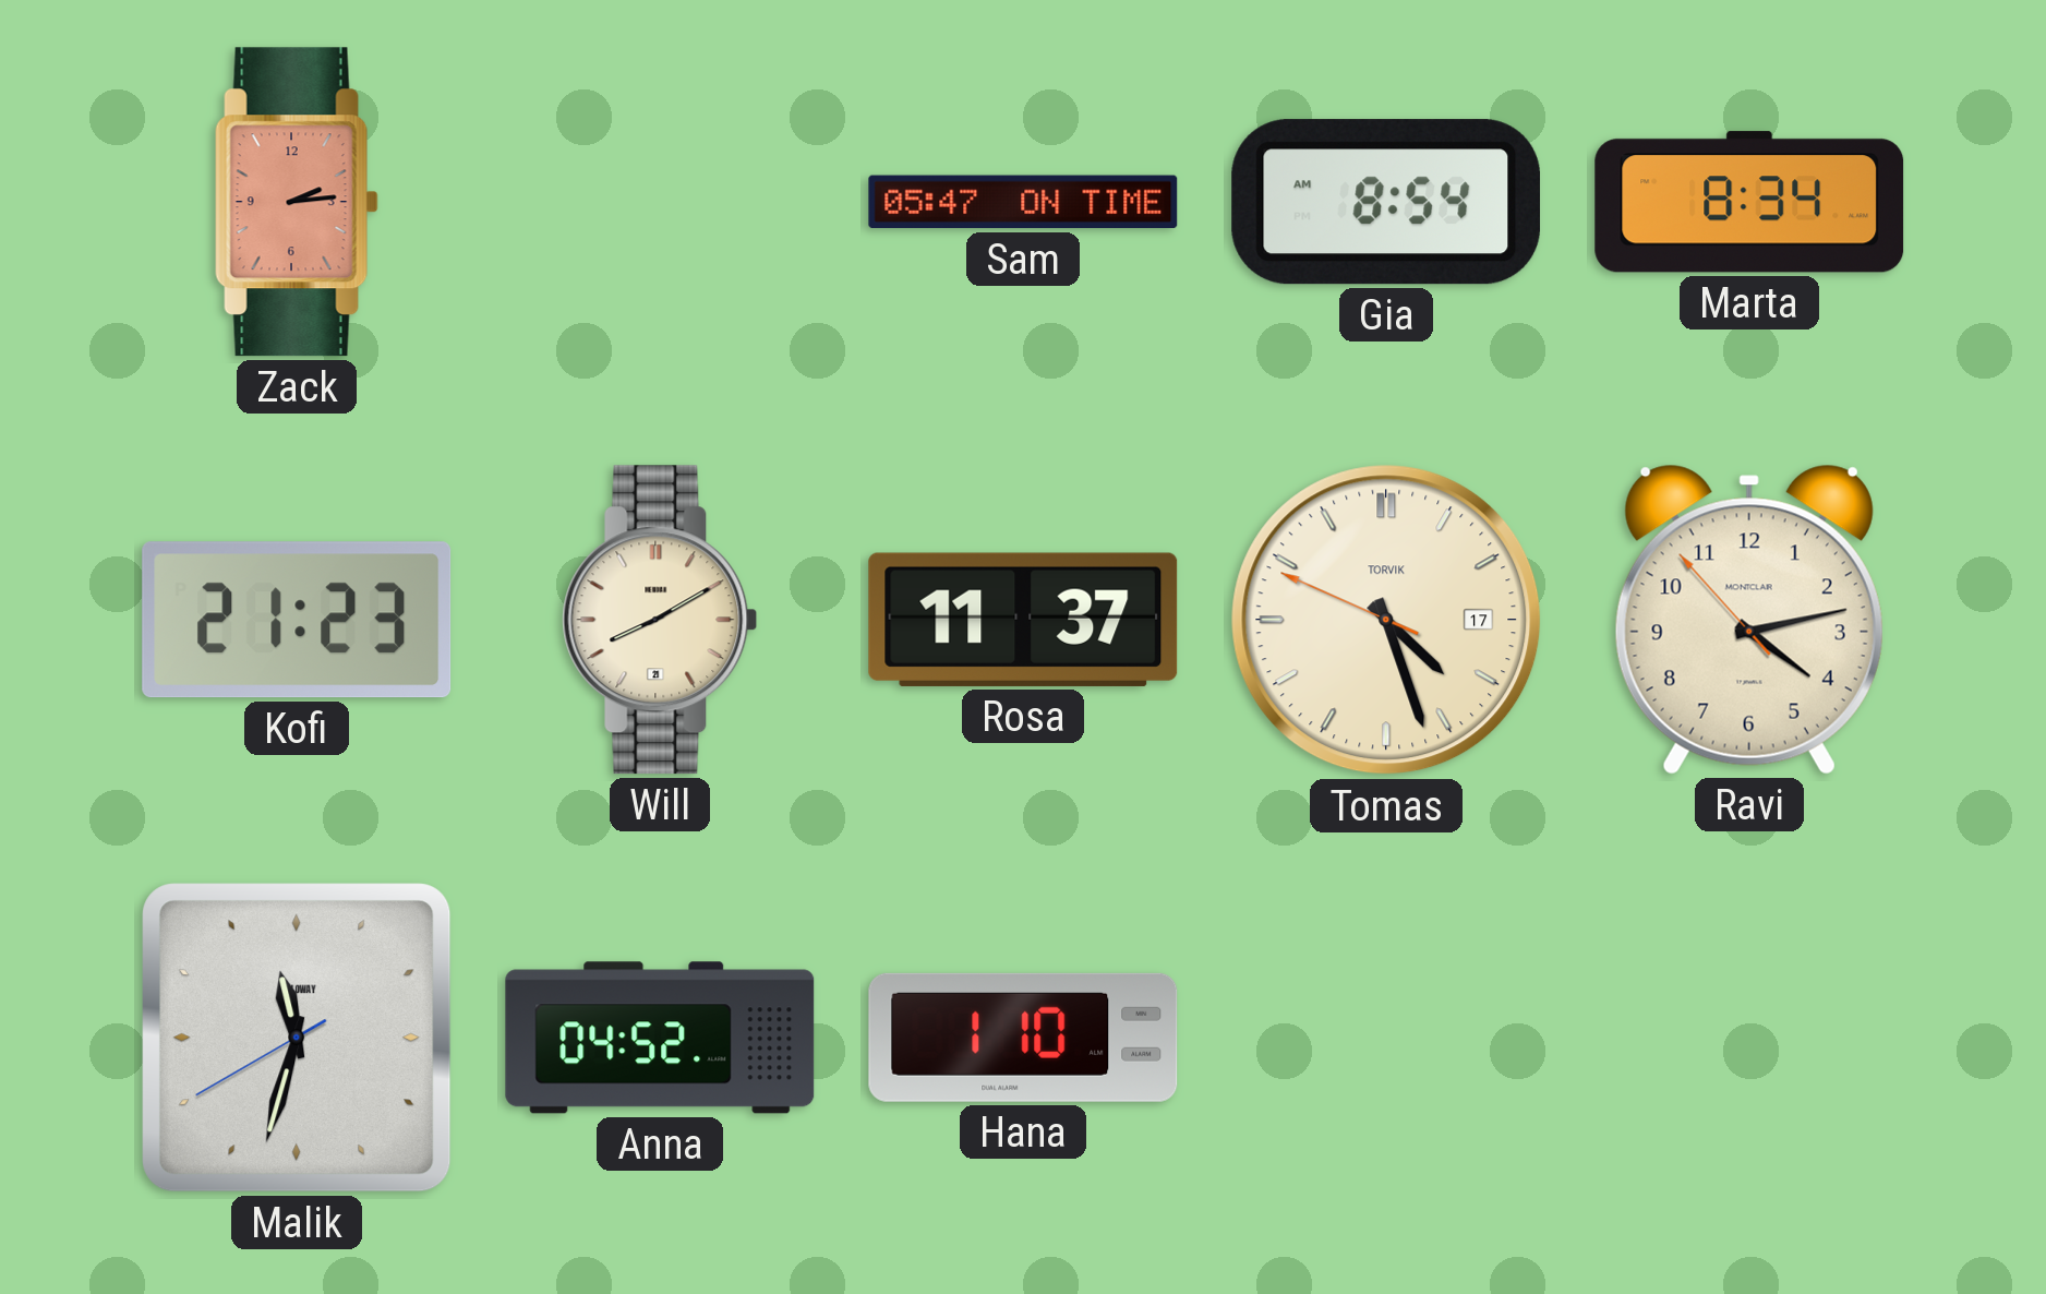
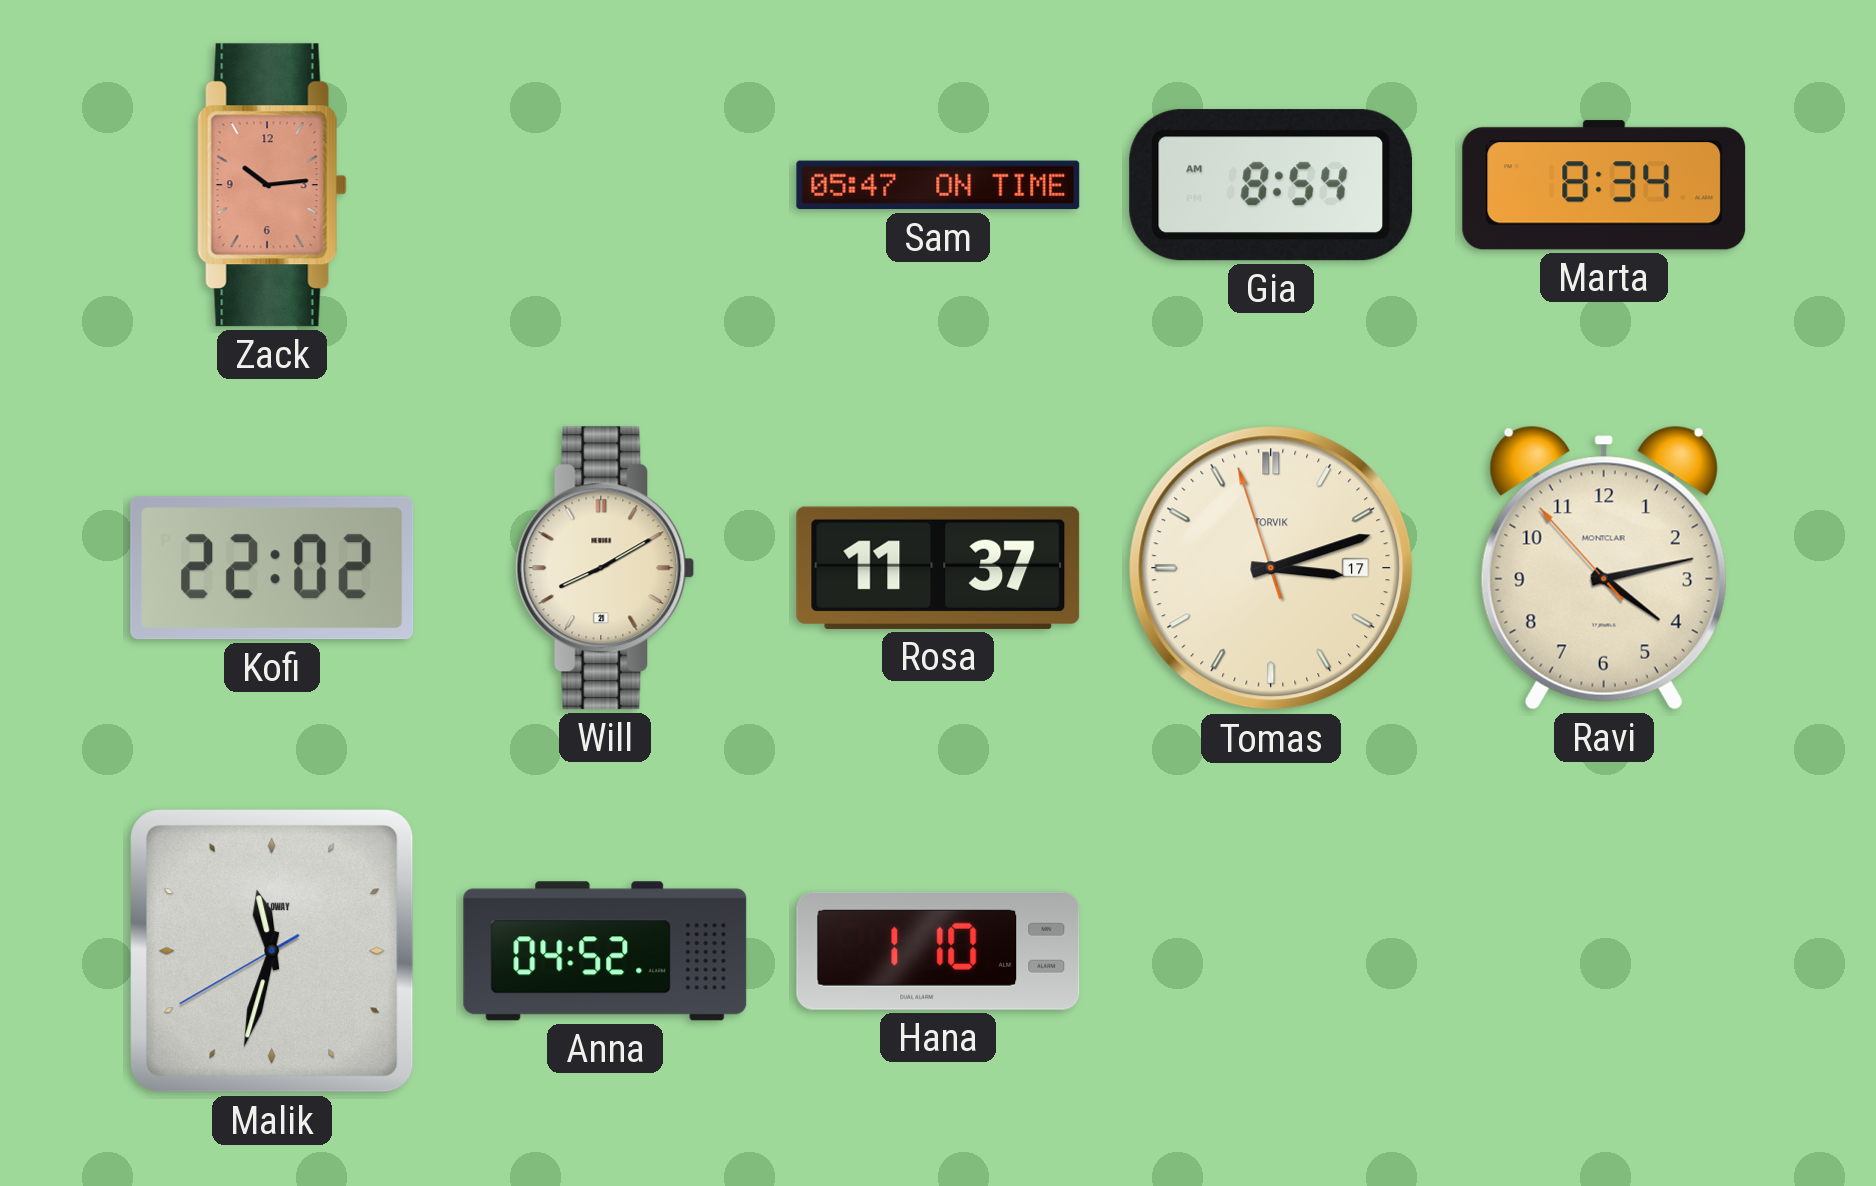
Zack: 2:14 -> 10:14 (272, 185)
Kofi: 21:23 -> 22:02 (272, 568)
Tomas: 4:26 -> 3:11 (1271, 568)
